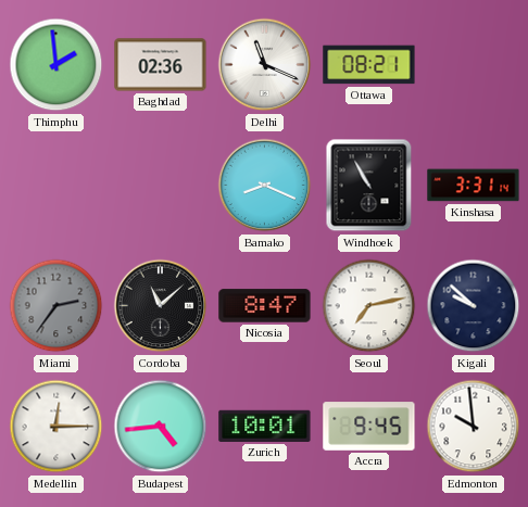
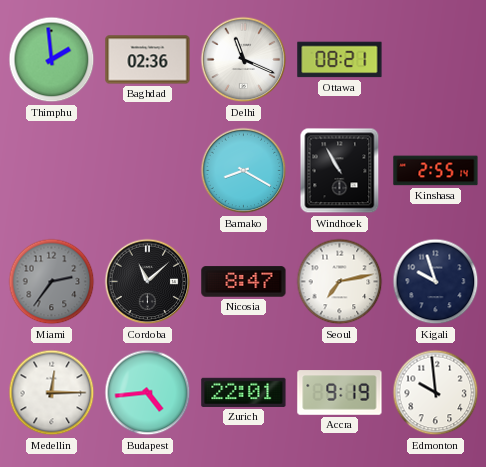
Bamako: 8:19 -> 8:20 (244, 171)
Kinshasa: 3:31 -> 2:55 (436, 171)
Kigali: 9:52 -> 9:57 (436, 282)
Zurich: 10:01 -> 22:01 (244, 392)
Accra: 9:45 -> 9:19 (340, 393)
